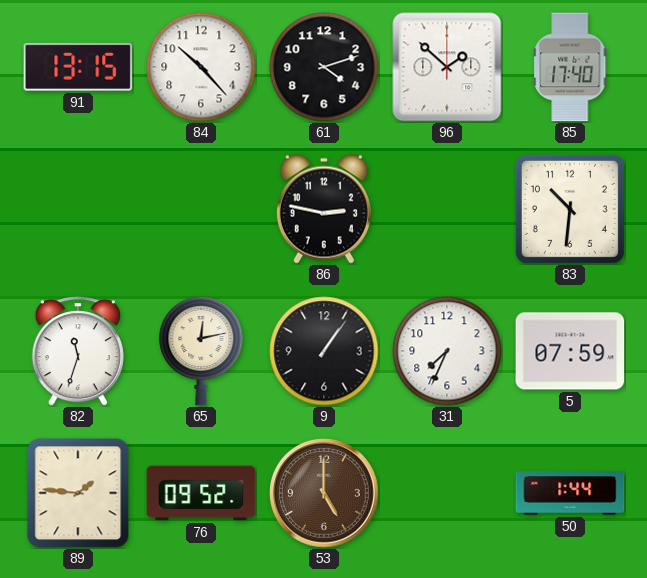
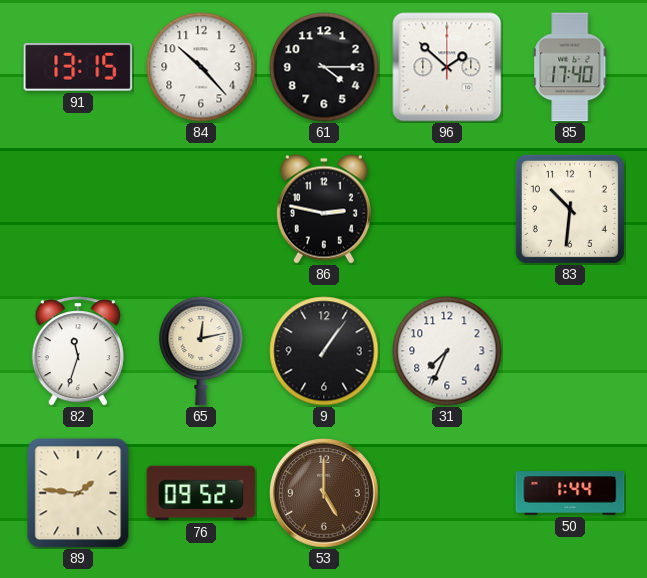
61: 4:12 -> 4:15 (324, 67)
5: 07:59 -> none (570, 351)
